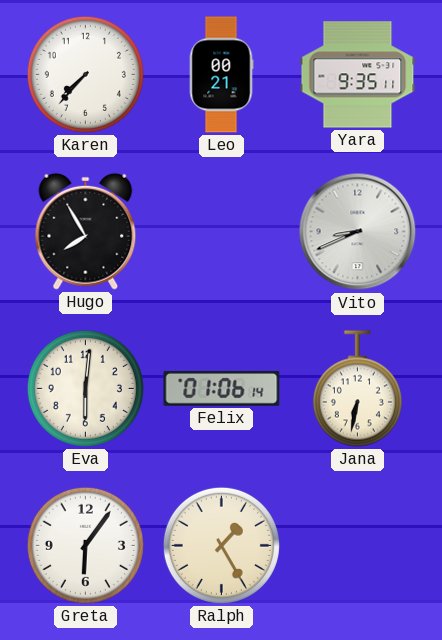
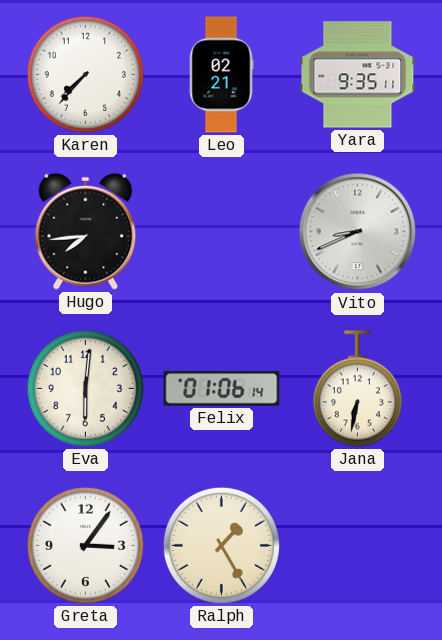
Leo: 00:21 -> 02:21 (221, 75)
Hugo: 7:55 -> 7:44 (86, 231)
Greta: 6:06 -> 3:06 (85, 545)
